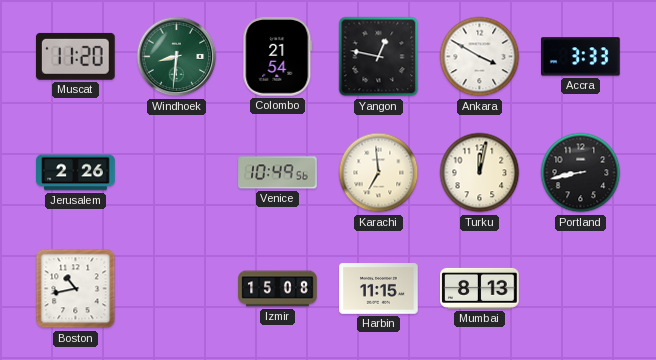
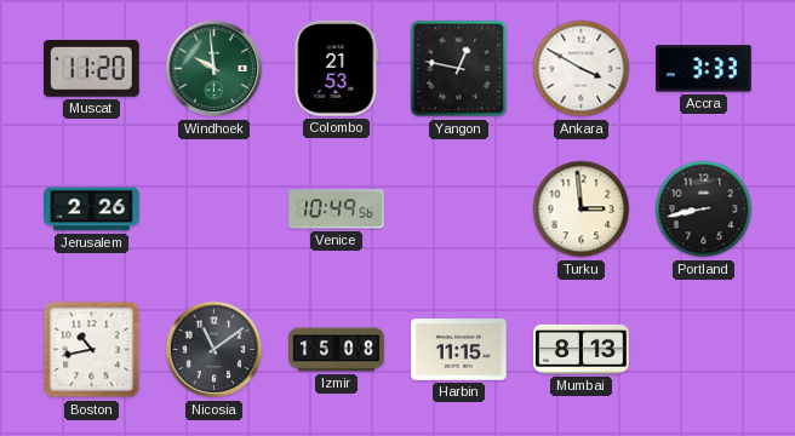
Windhoek: 8:31 -> 9:59 (215, 69)
Colombo: 21:54 -> 21:53 (337, 69)
Karachi: 6:59 -> none (379, 173)
Turku: 12:02 -> 2:59 (582, 210)
Nicosia: none -> 11:09 (215, 350)
